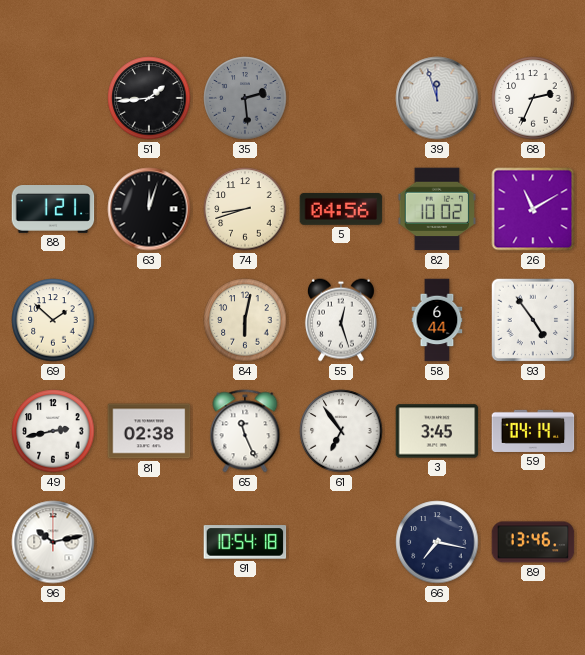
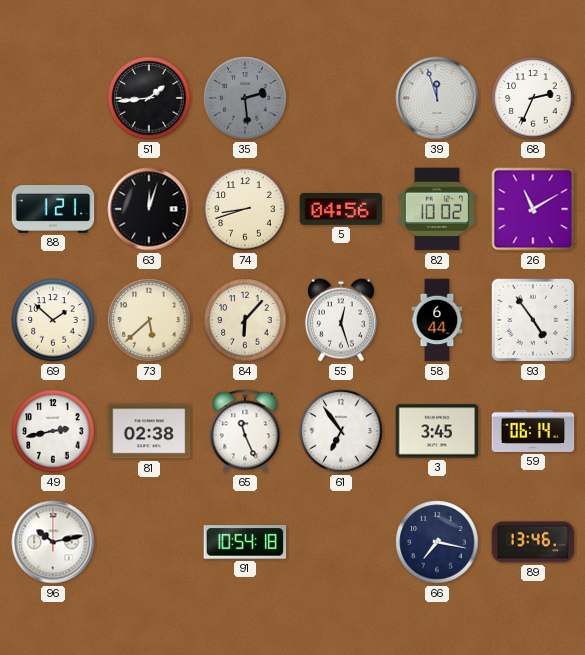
73: none -> 5:38 (149, 320)
84: 6:02 -> 6:07 (245, 320)
59: 04:14 -> 06:14 (533, 431)
